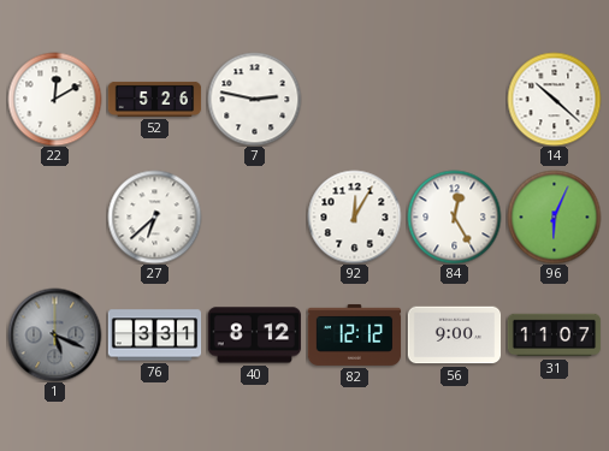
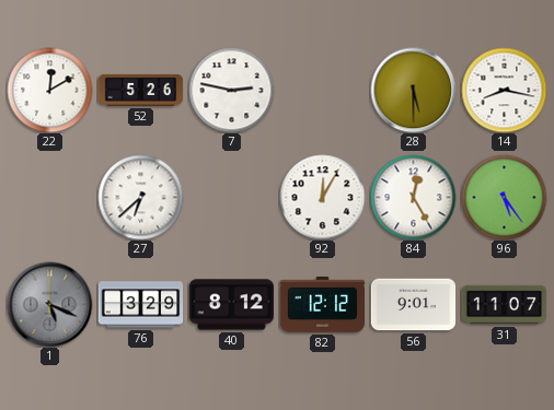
28: none -> 5:30 (413, 90)
14: 10:22 -> 8:17 (504, 90)
96: 6:04 -> 5:24 (504, 197)
76: 3:31 -> 3:29 (140, 305)
56: 9:00 -> 9:01 (413, 305)
